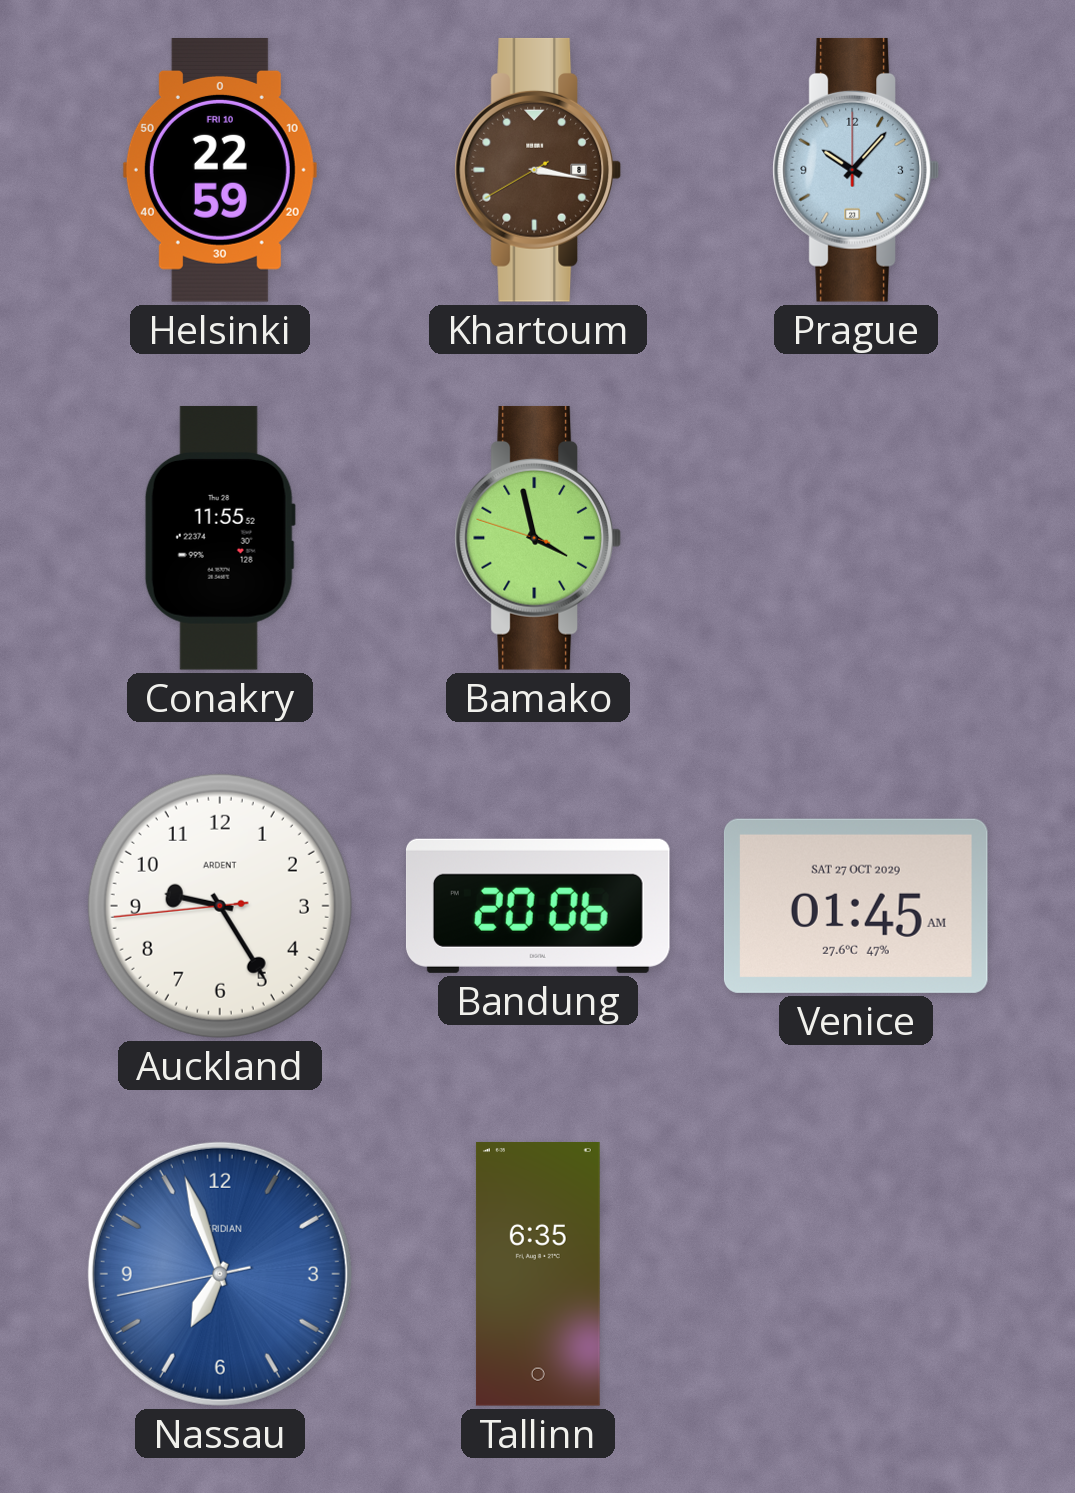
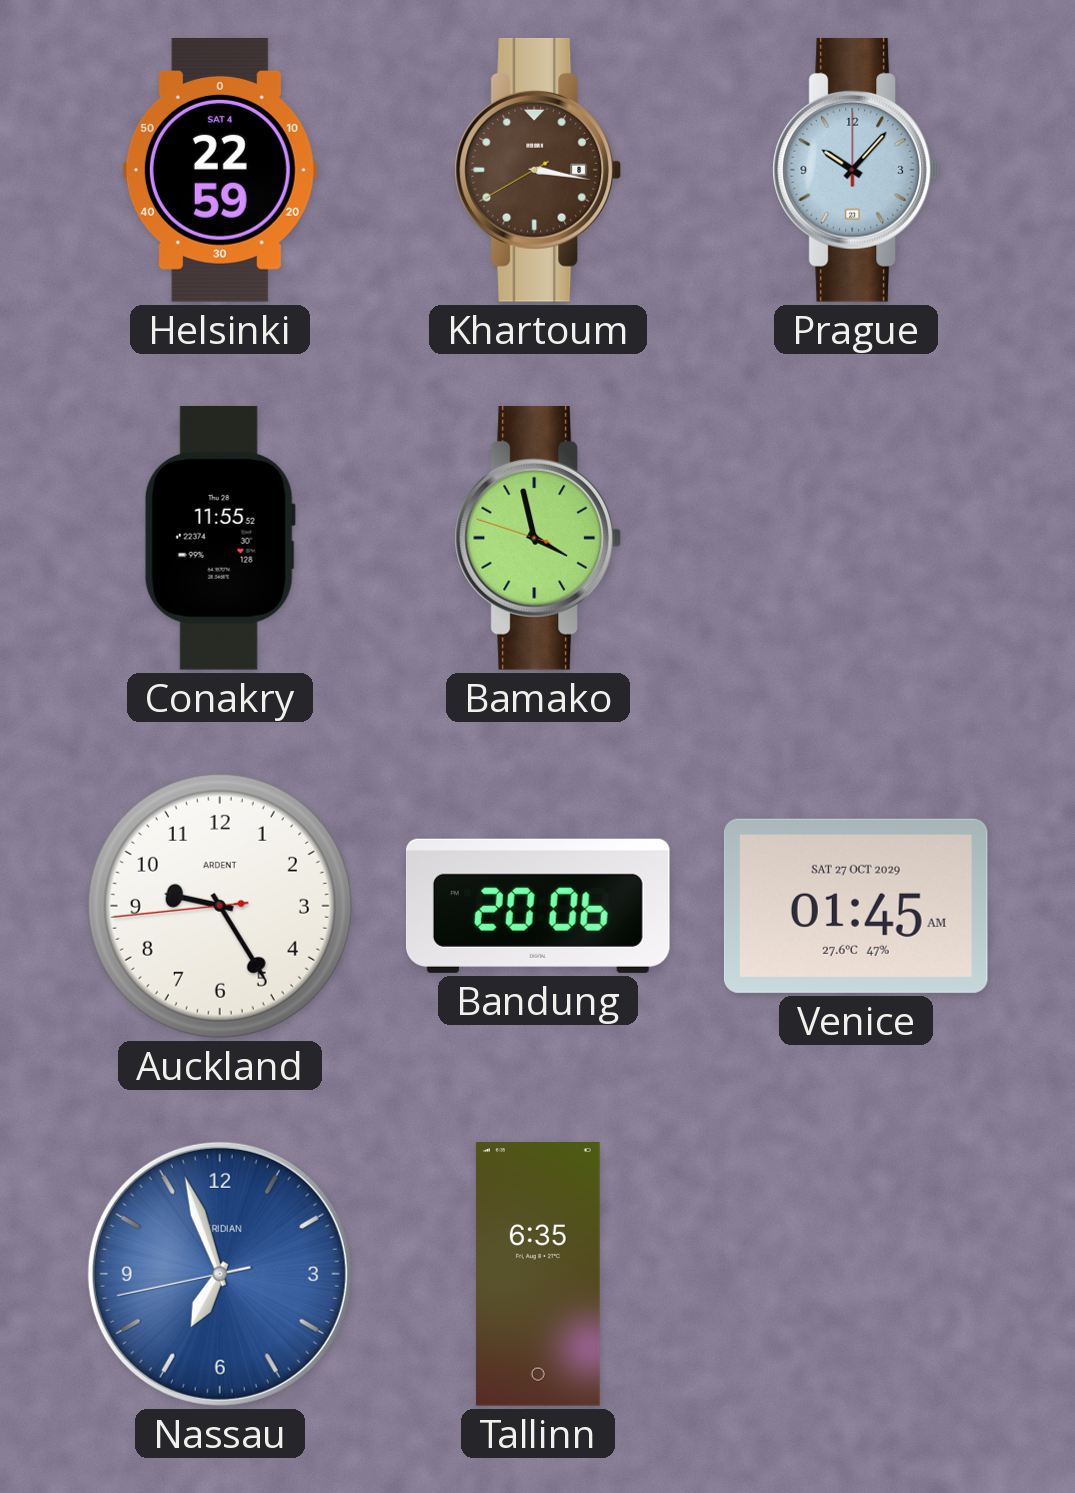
Helsinki date: FRI 10 -> SAT 4 (220, 171)
